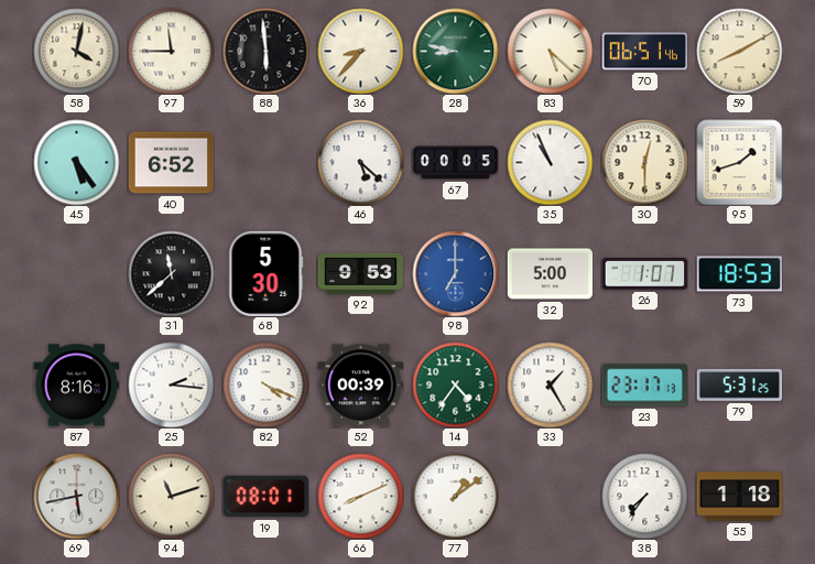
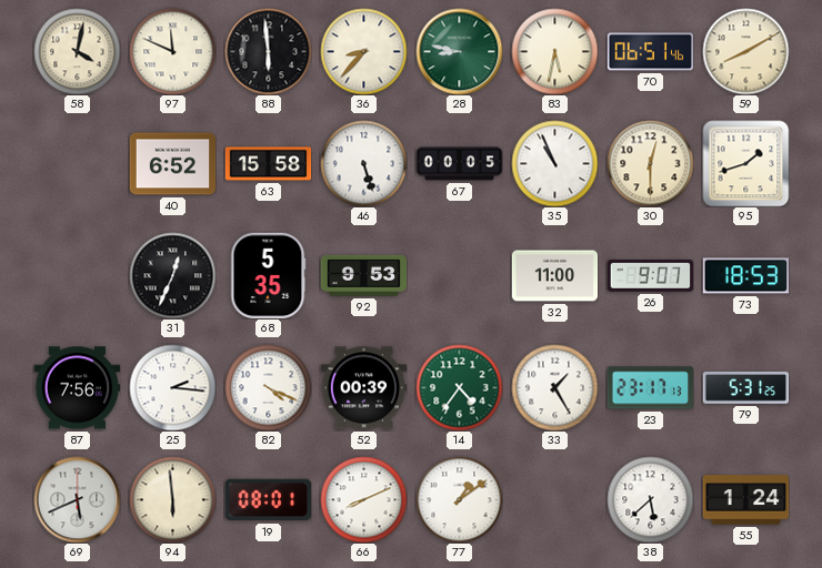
97: 11:45 -> 11:49 (172, 51)
83: 5:22 -> 5:32 (554, 51)
45: 5:24 -> none (76, 162)
63: none -> 15:58 (268, 164)
46: 5:22 -> 5:27 (363, 163)
31: 11:38 -> 12:34 (172, 275)
68: 5:30 -> 5:35 (268, 275)
98: 7:00 -> none (455, 273)
32: 5:00 -> 11:00 (554, 276)
26: 1:07 -> 9:07 (650, 276)
87: 8:16 -> 7:56 (77, 388)
69: 5:43 -> 5:41 (77, 499)
94: 11:12 -> 5:59 (172, 499)
38: 7:36 -> 5:38 (650, 499)
55: 1:18 -> 1:24 (745, 500)
